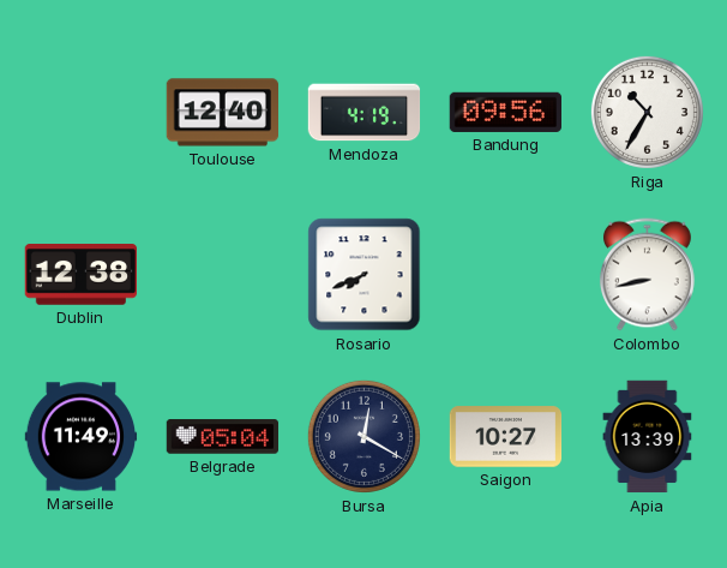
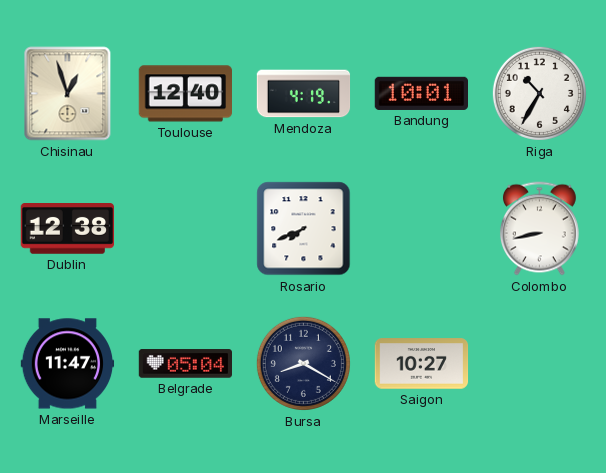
Chisinau: none -> 12:57 (68, 94)
Bandung: 09:56 -> 10:01 (421, 93)
Marseille: 11:49 -> 11:47 (68, 364)
Bursa: 12:20 -> 8:20 (303, 363)
Apia: 13:39 -> none (648, 437)
